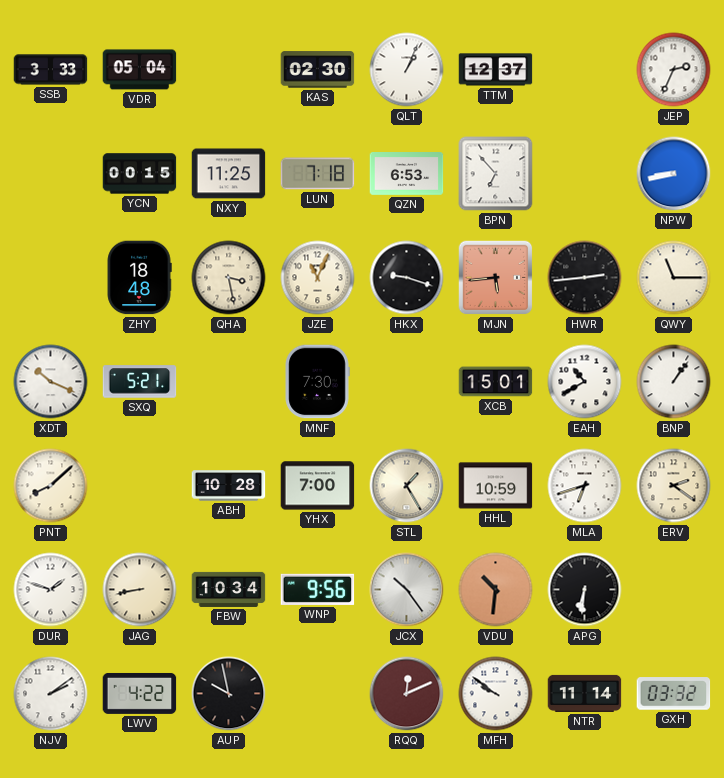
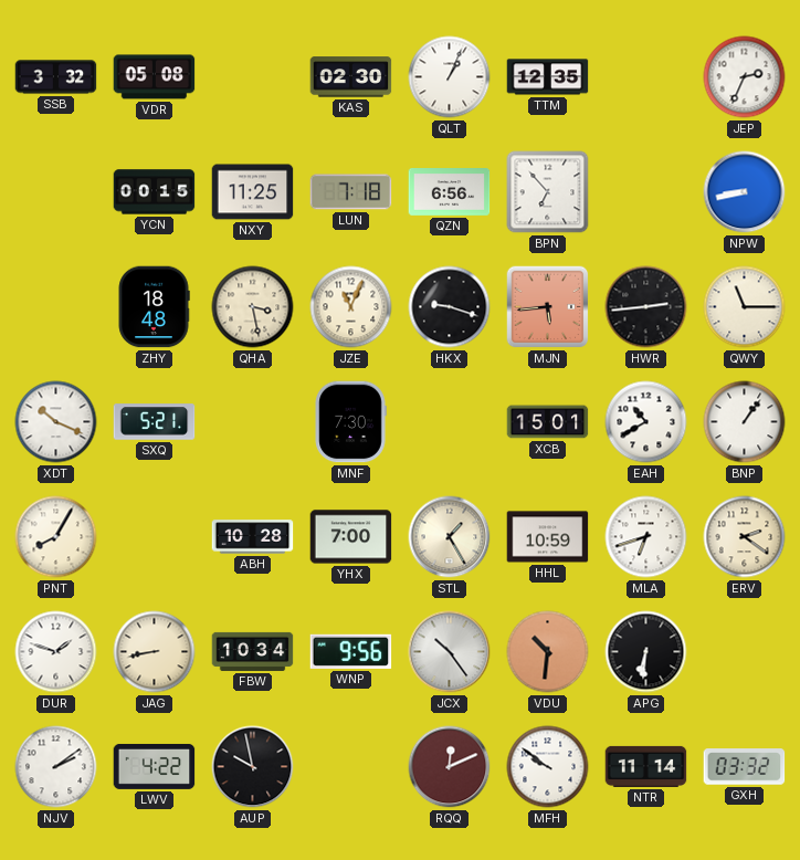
SSB: 3:33 -> 3:32 (56, 77)
VDR: 05:04 -> 05:08 (155, 77)
TTM: 12:37 -> 12:35 (548, 77)
QZN: 6:53 -> 6:56 (450, 192)
PNT: 8:08 -> 8:05 (56, 537)
